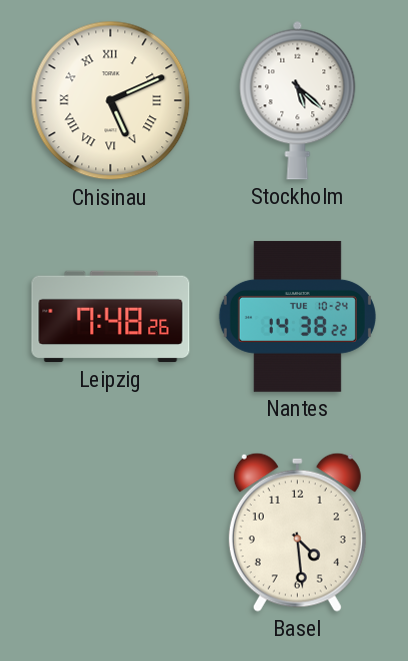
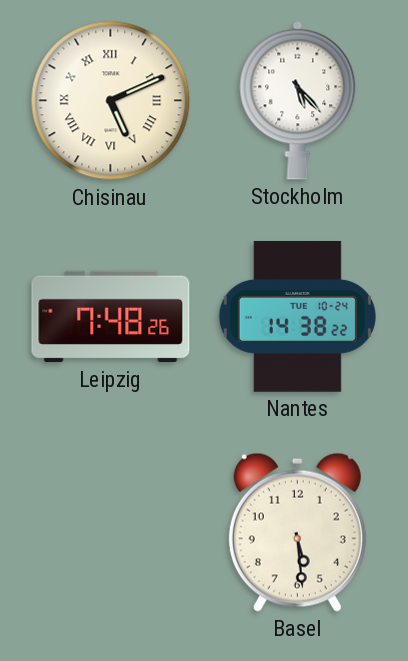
Stockholm: 5:22 -> 5:23 (298, 100)
Basel: 4:29 -> 5:29 (297, 532)
